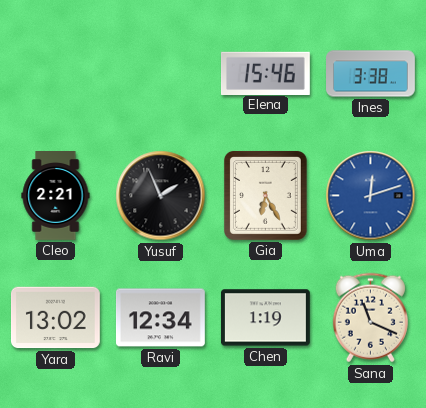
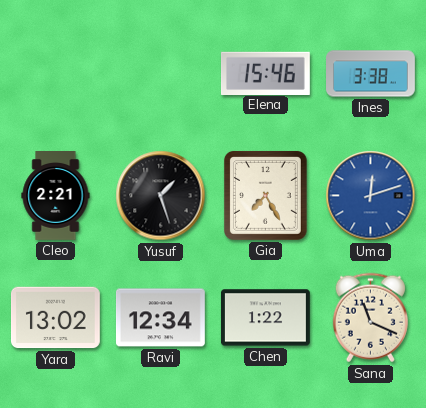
Yusuf: 1:56 -> 1:27 (161, 196)
Gia: 6:25 -> 7:25 (265, 195)
Chen: 1:19 -> 1:22 (265, 318)
